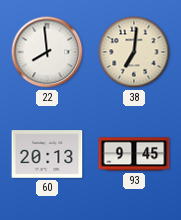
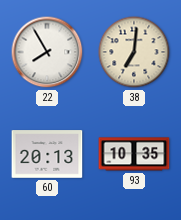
22: 7:59 -> 7:55 (47, 52)
93: 9:45 -> 10:35 (134, 154)
